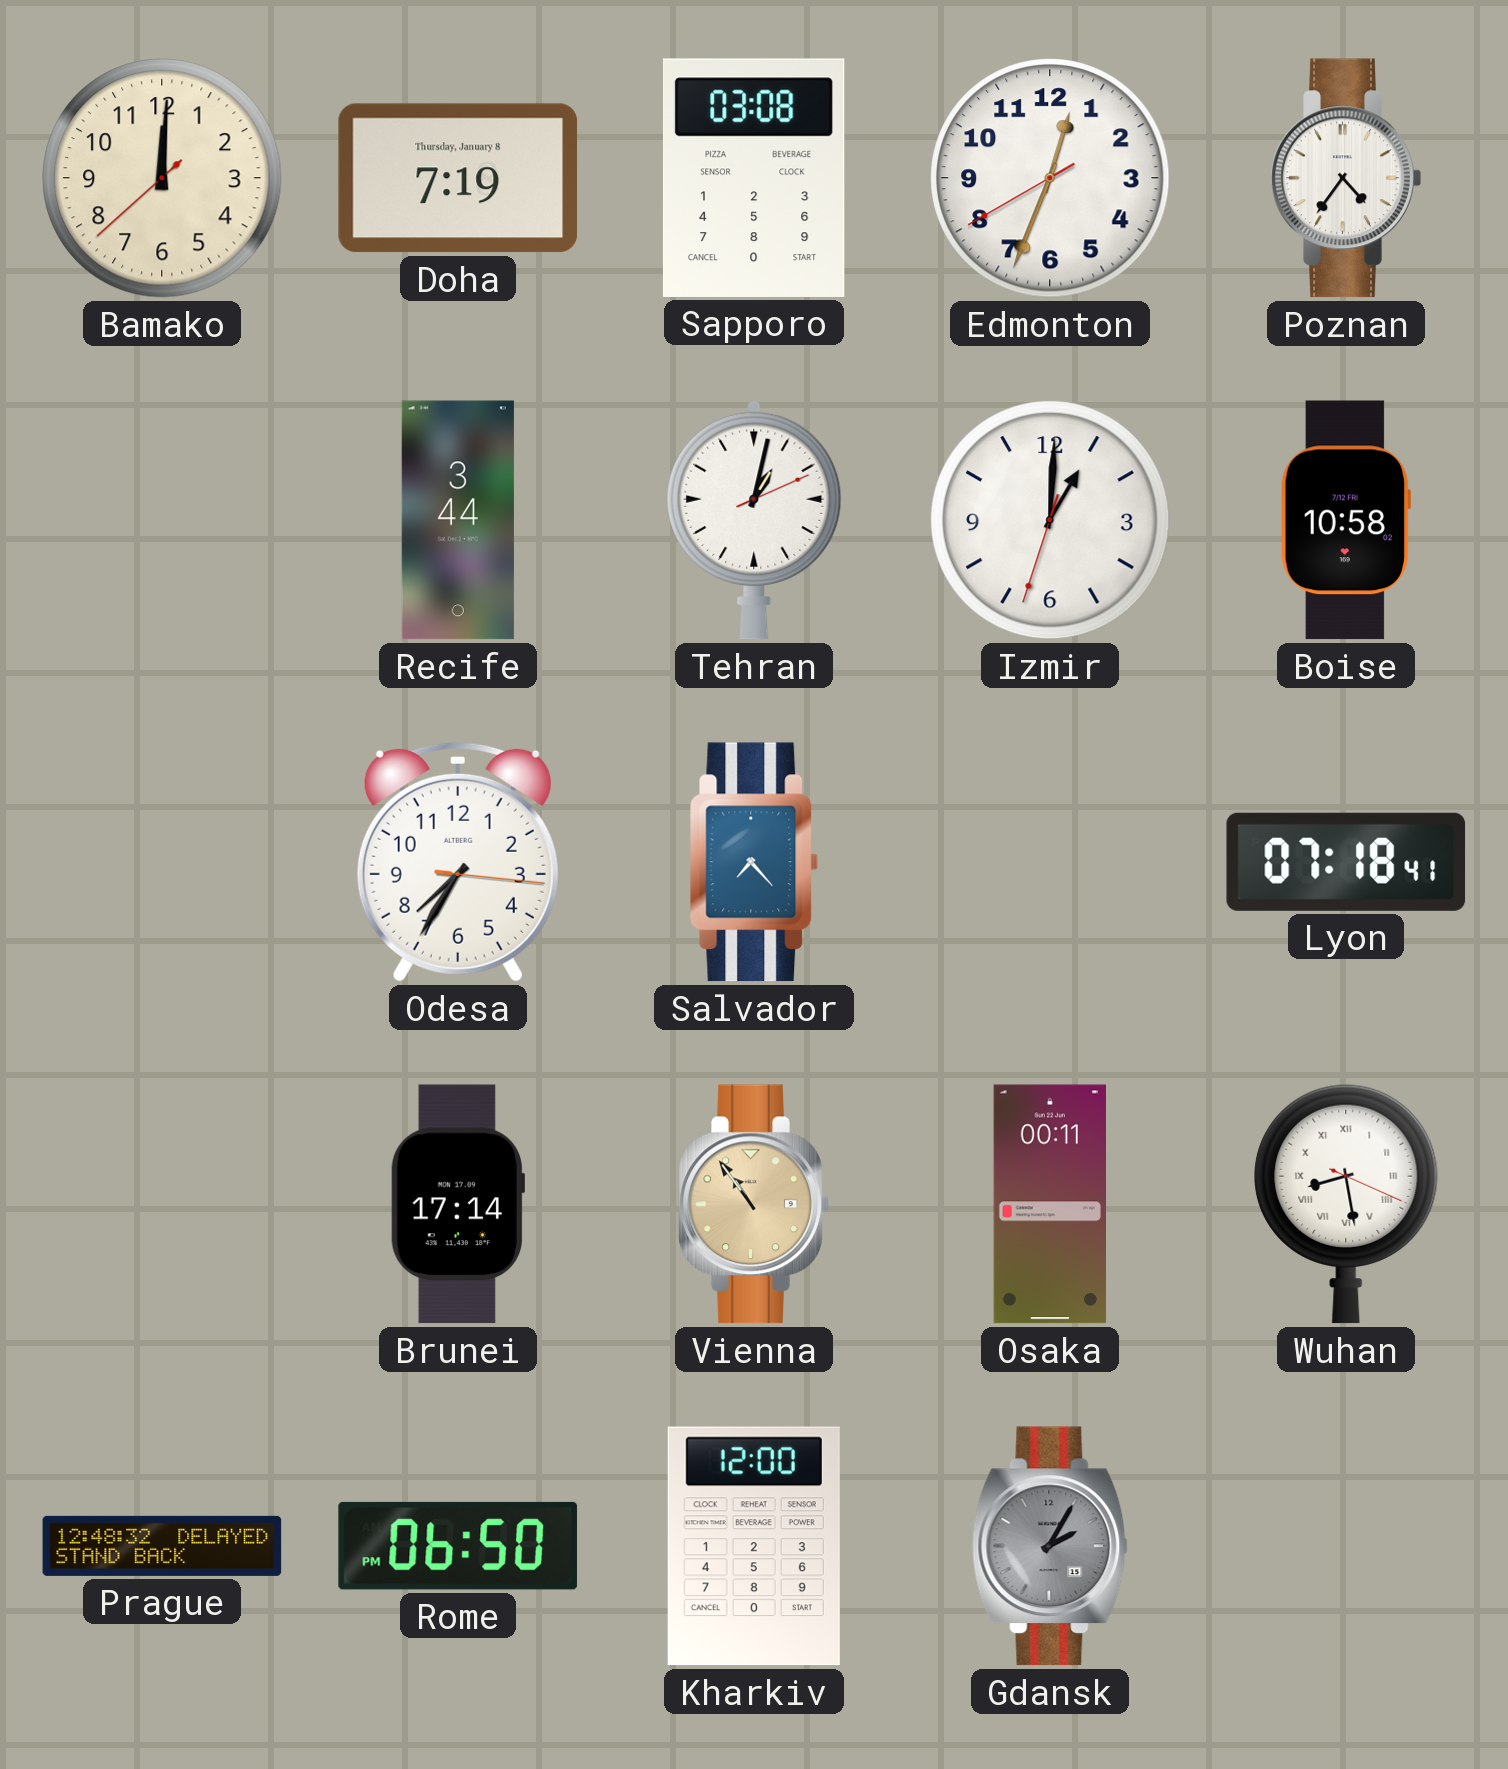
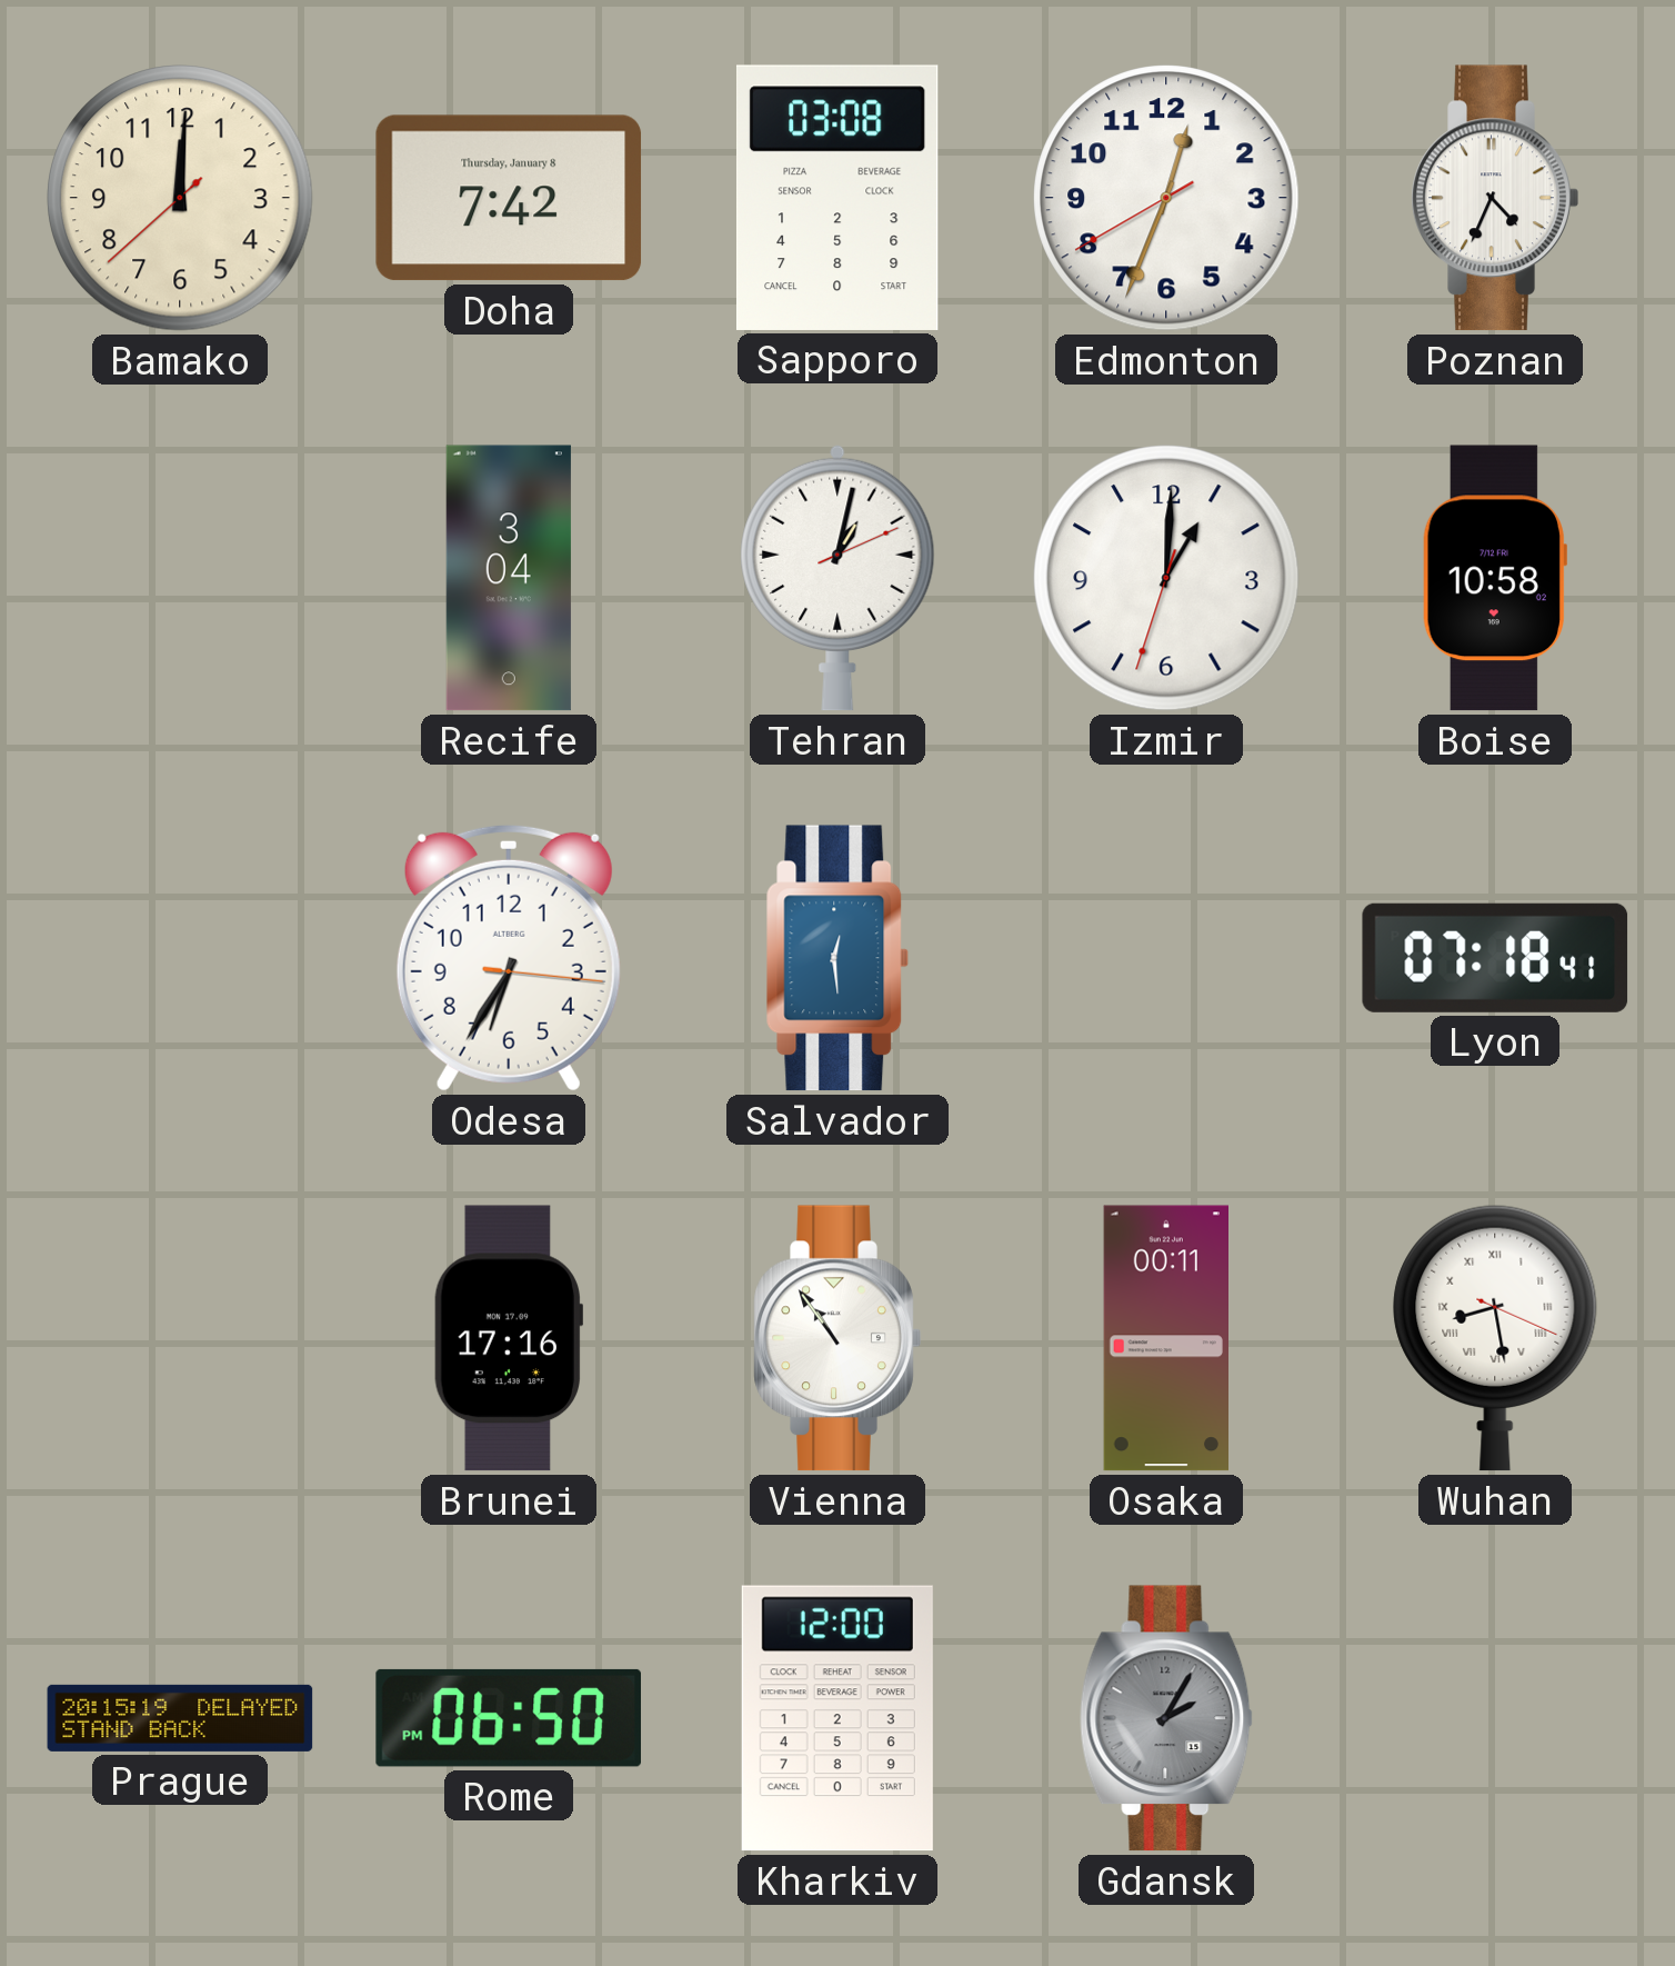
Doha: 7:19 -> 7:42 (509, 198)
Poznan: 4:36 -> 4:34 (1495, 198)
Recife: 3:44 -> 3:04 (509, 578)
Odesa: 7:35 -> 6:35 (509, 958)
Salvador: 7:23 -> 12:29 (838, 958)
Brunei: 17:14 -> 17:16 (508, 1338)
Vienna dial: champagne -> white (838, 1338)
Prague: 12:48 -> 20:15 (180, 1718)
